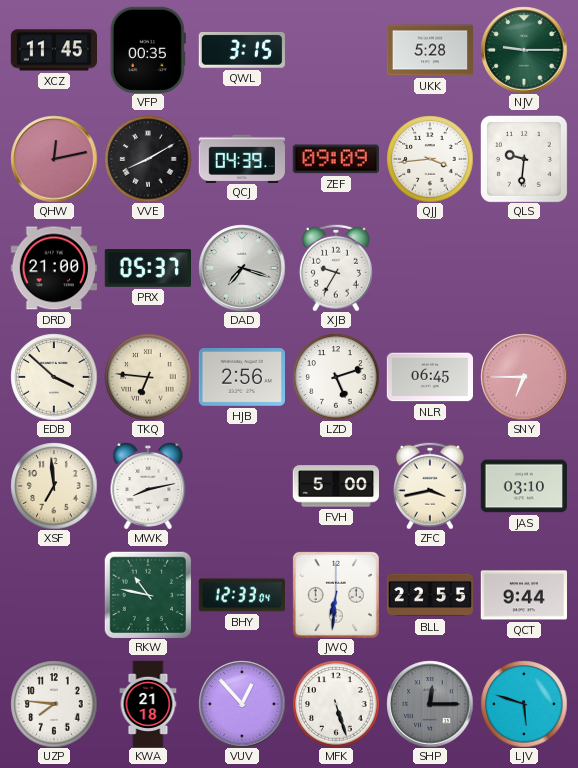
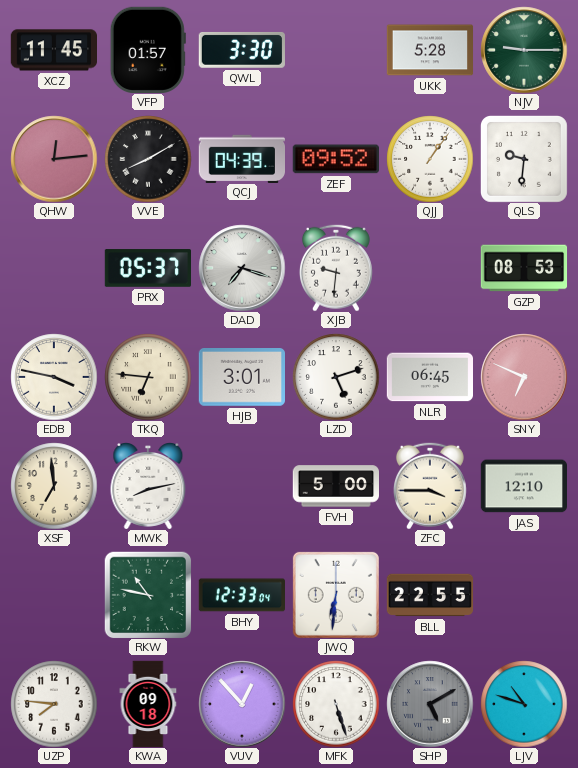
VFP: 00:35 -> 01:57 (148, 49)
QWL: 3:15 -> 3:30 (242, 50)
QHW: 12:13 -> 12:14 (54, 159)
ZEF: 09:09 -> 09:52 (336, 159)
QJJ: 3:44 -> 1:06 (430, 159)
DRD: 21:00 -> none (53, 268)
XJB: 9:35 -> 9:31 (336, 268)
GZP: none -> 08:53 (524, 268)
EDB: 3:52 -> 3:47 (54, 377)
HJB: 2:56 -> 3:01 (241, 378)
SNY: 6:45 -> 6:49 (524, 377)
ZFC: 3:43 -> 3:45 (430, 486)
JAS: 03:10 -> 12:10 (523, 486)
QCT: 9:44 -> none (523, 595)
KWA: 21:18 -> 09:18 (148, 704)
SHP: 12:15 -> 5:10 (430, 704)
LJV: 5:48 -> 10:48 (524, 704)
